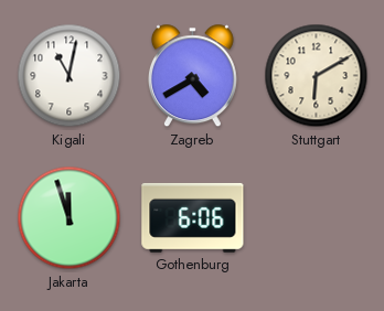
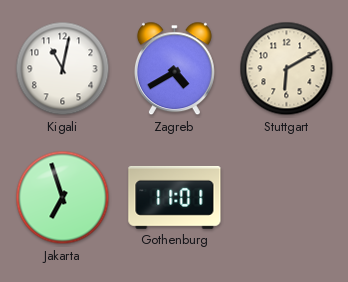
Jakarta: 11:57 -> 6:57 (63, 198)
Gothenburg: 6:06 -> 11:01 (175, 197)
